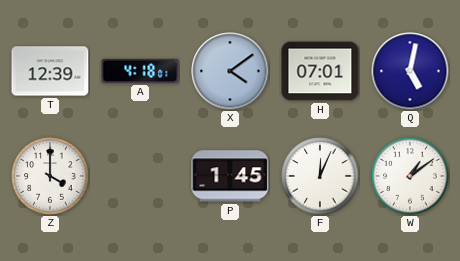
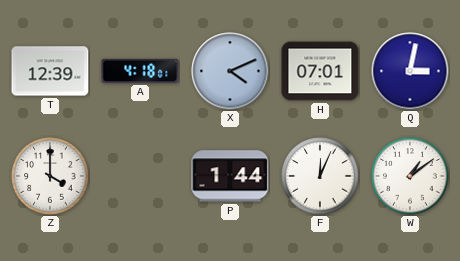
X: 4:09 -> 4:11 (230, 71)
Q: 5:02 -> 3:02 (410, 71)
P: 1:45 -> 1:44 (230, 176)
